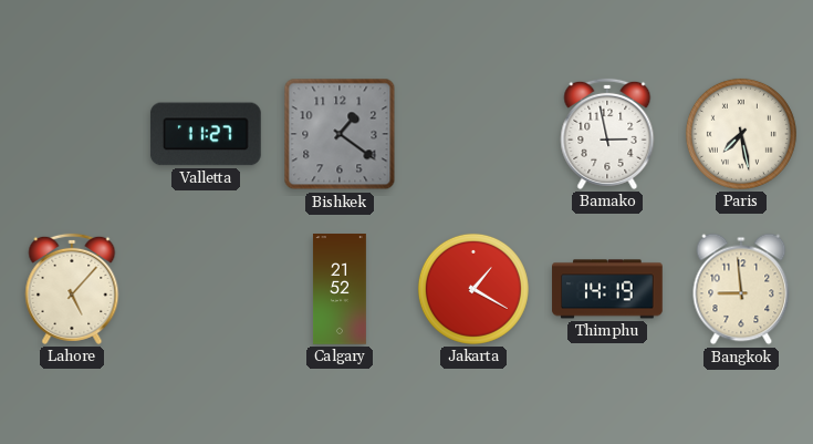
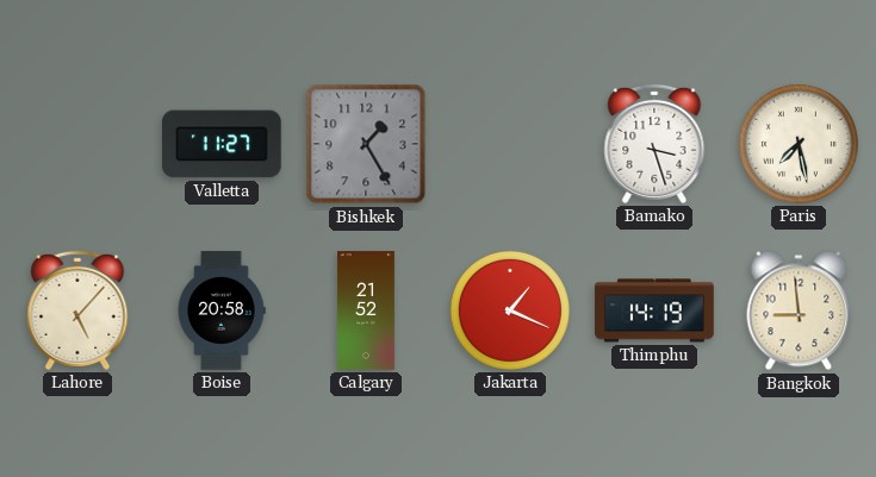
Bishkek: 1:21 -> 1:25 (366, 144)
Bamako: 2:58 -> 3:27 (654, 144)
Boise: none -> 20:58 (222, 310)
Jakarta: 1:20 -> 1:19 (510, 310)
